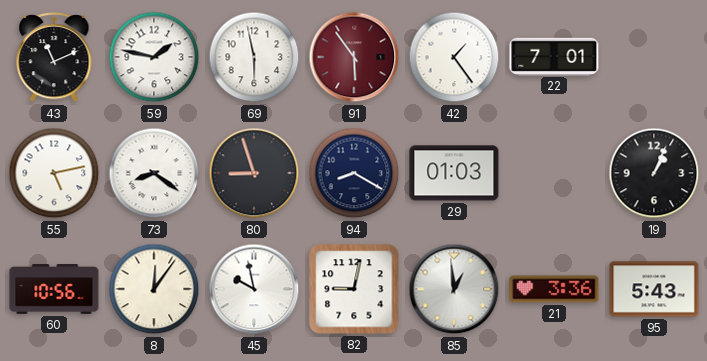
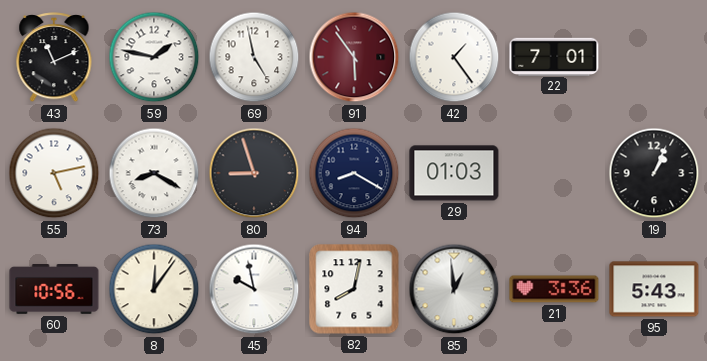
69: 5:58 -> 4:58 (254, 57)
73: 8:21 -> 8:20 (154, 173)
82: 9:02 -> 8:02 (354, 289)
